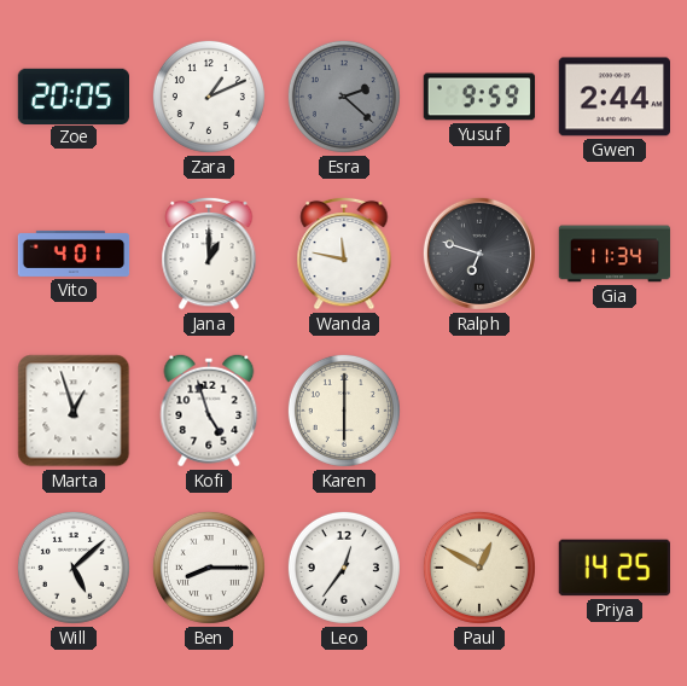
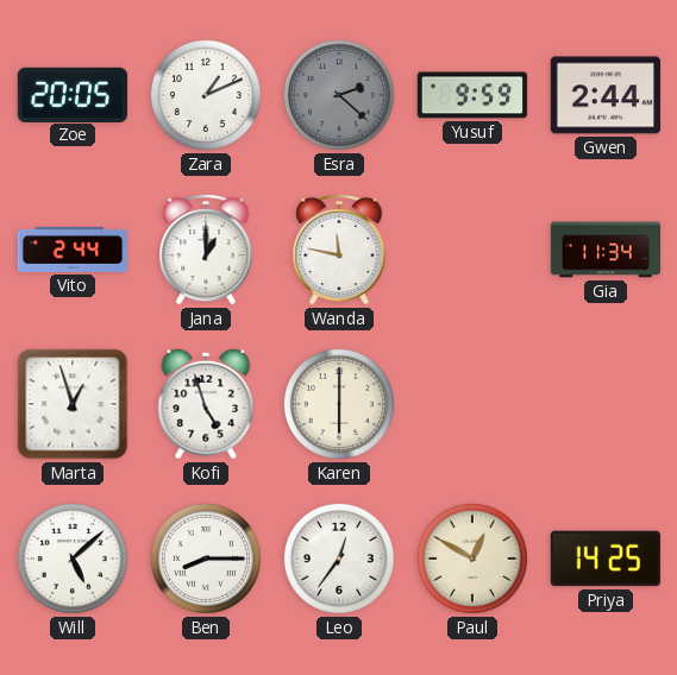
Vito: 4:01 -> 2:44 (73, 250)
Ralph: 6:48 -> none (479, 254)
